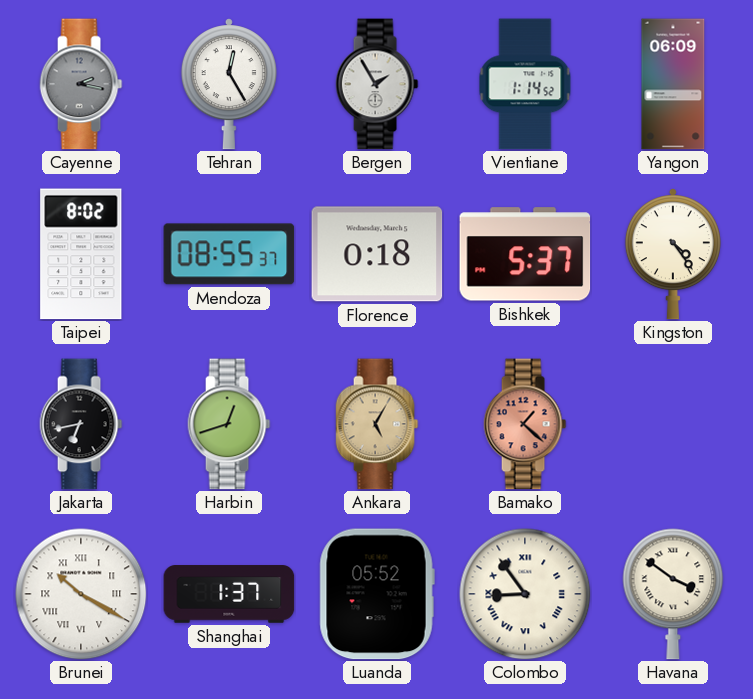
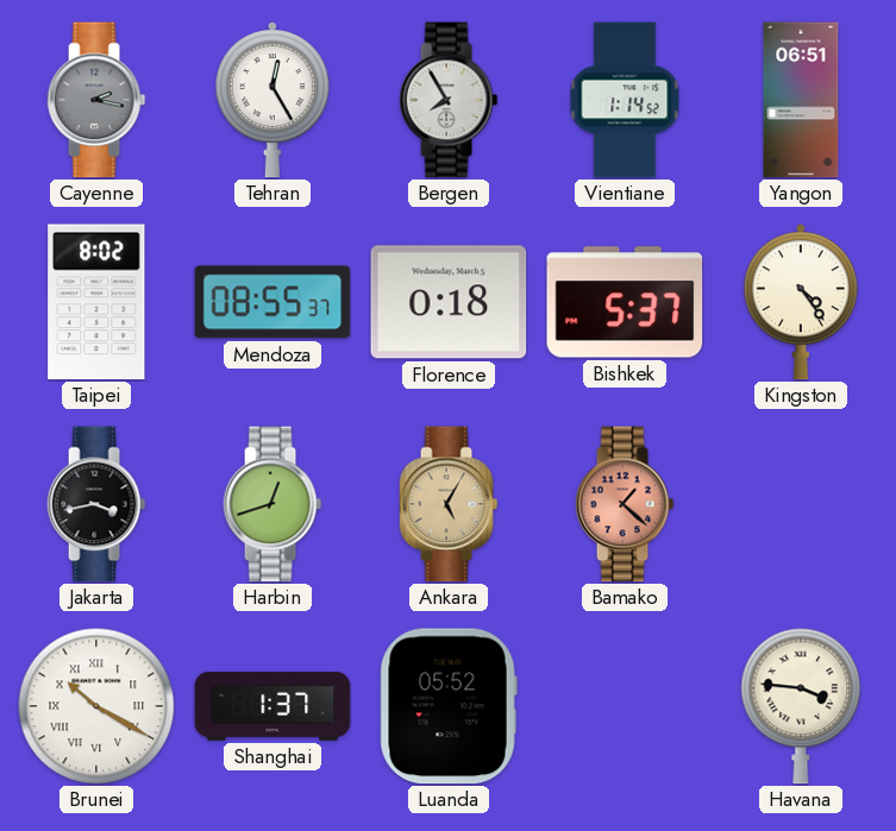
Bergen: 1:55 -> 7:55 (449, 100)
Yangon: 06:09 -> 06:51 (801, 100)
Jakarta: 6:43 -> 3:43 (96, 504)
Colombo: 8:54 -> none (525, 594)
Havana: 3:51 -> 3:46 (801, 706)
